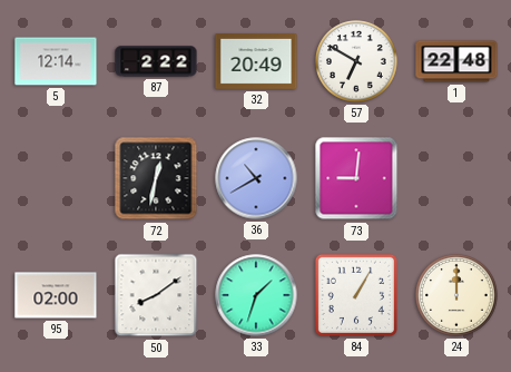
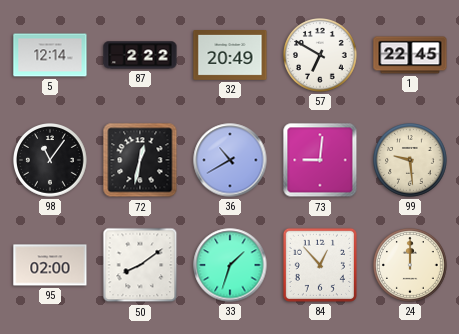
1: 22:48 -> 22:45 (410, 55)
98: none -> 11:06 (51, 161)
99: none -> 9:29 (411, 161)
84: 1:05 -> 12:53 (320, 265)
